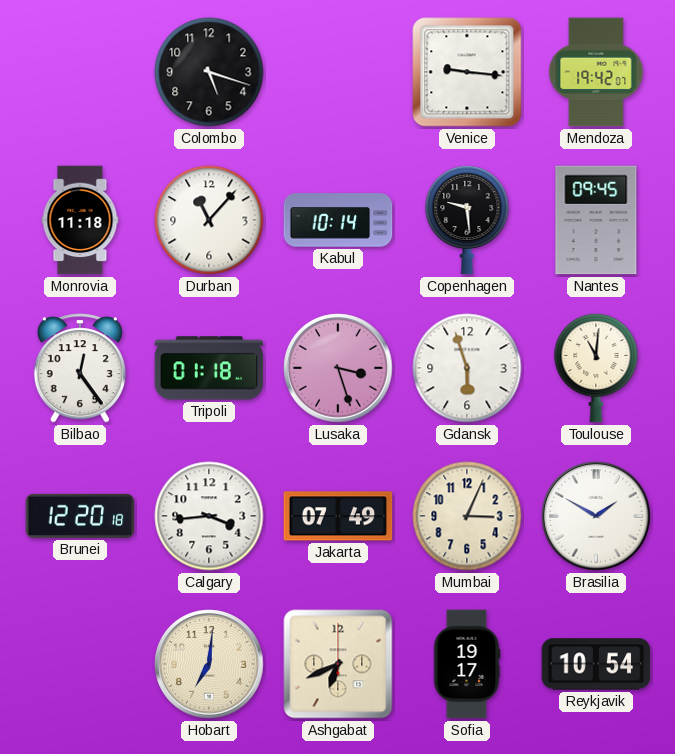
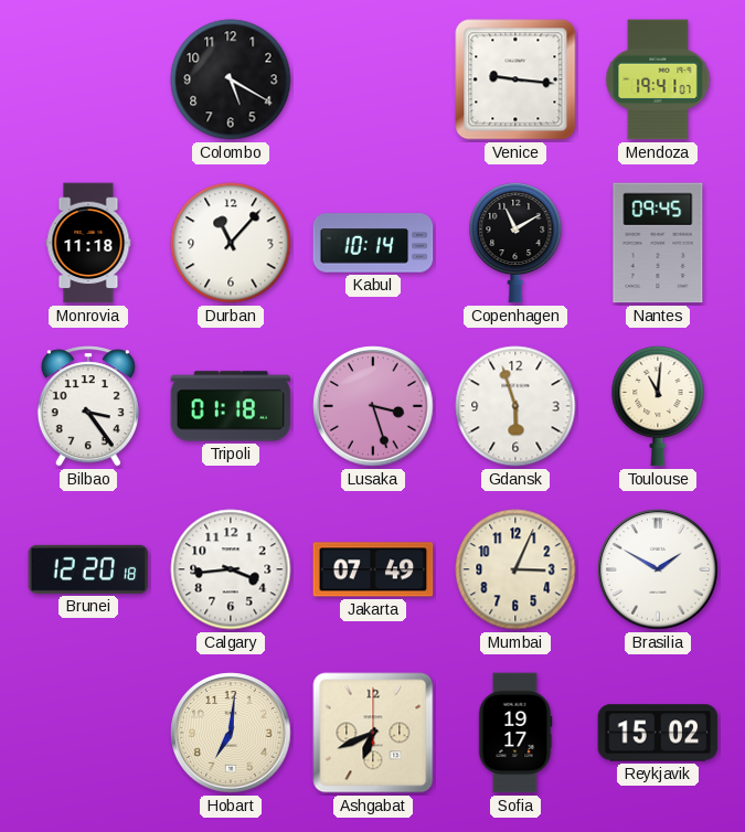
Colombo: 5:18 -> 5:20 (231, 79)
Mendoza: 19:42 -> 19:41 (658, 79)
Copenhagen: 9:29 -> 11:10 (515, 243)
Bilbao: 12:24 -> 3:24 (88, 406)
Reykjavik: 10:54 -> 15:02 (658, 733)
